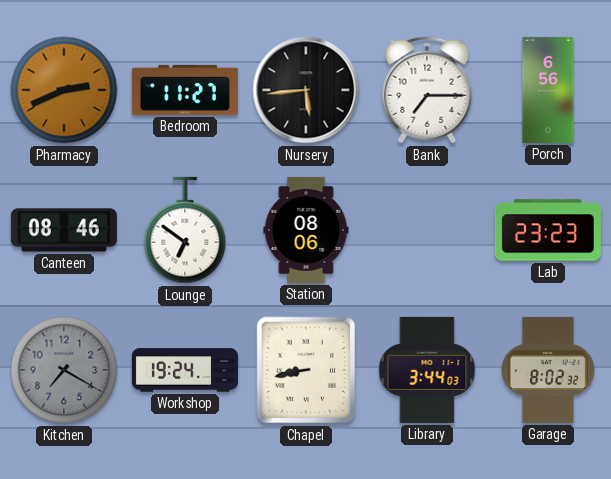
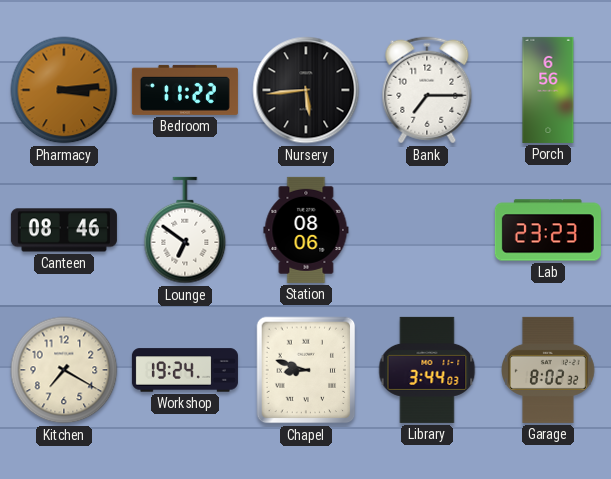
Pharmacy: 2:41 -> 3:14 (64, 90)
Bedroom: 11:27 -> 11:22 (185, 90)
Kitchen dial: grey -> cream (64, 370)
Chapel: 8:43 -> 8:48 (306, 370)
